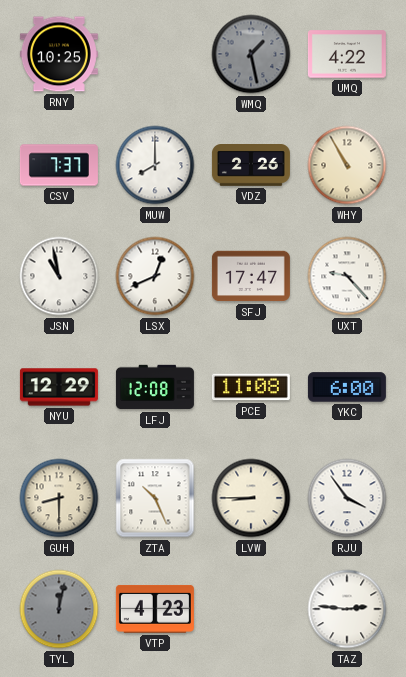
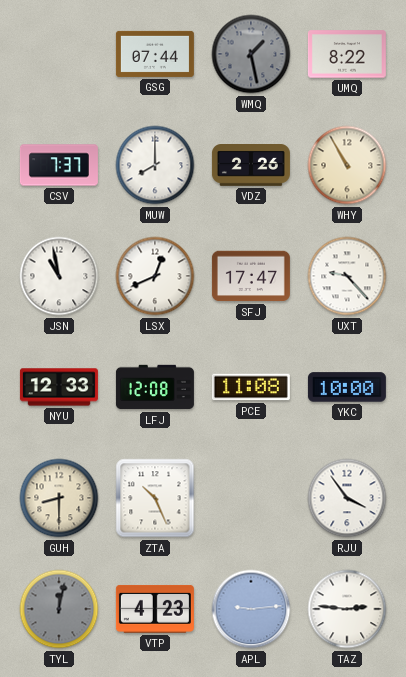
RNY: 10:25 -> none (59, 54)
GSG: none -> 07:44 (155, 54)
UMQ: 4:22 -> 8:22 (347, 54)
NYU: 12:29 -> 12:33 (59, 387)
YKC: 6:00 -> 10:00 (347, 387)
LVW: 8:45 -> none (251, 498)
APL: none -> 9:14 (251, 609)
